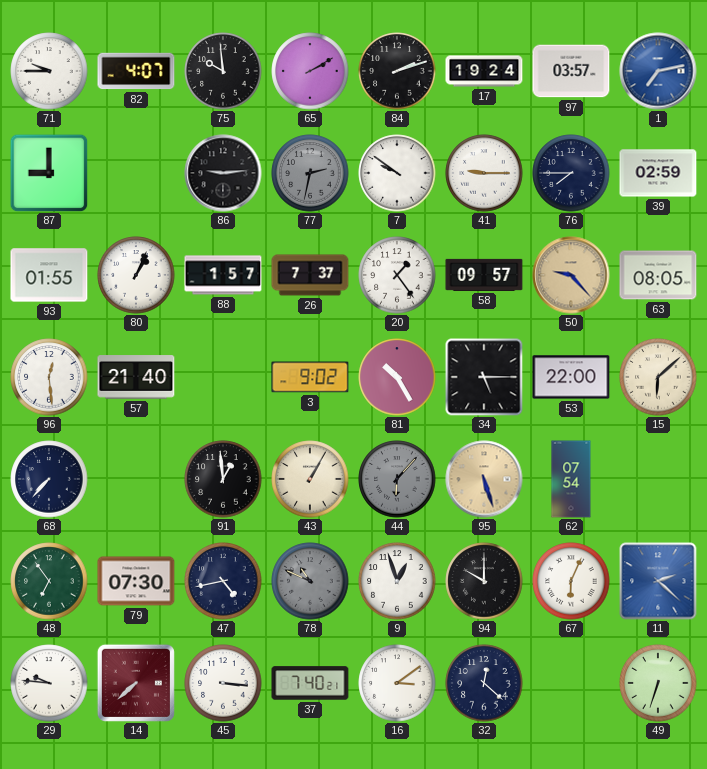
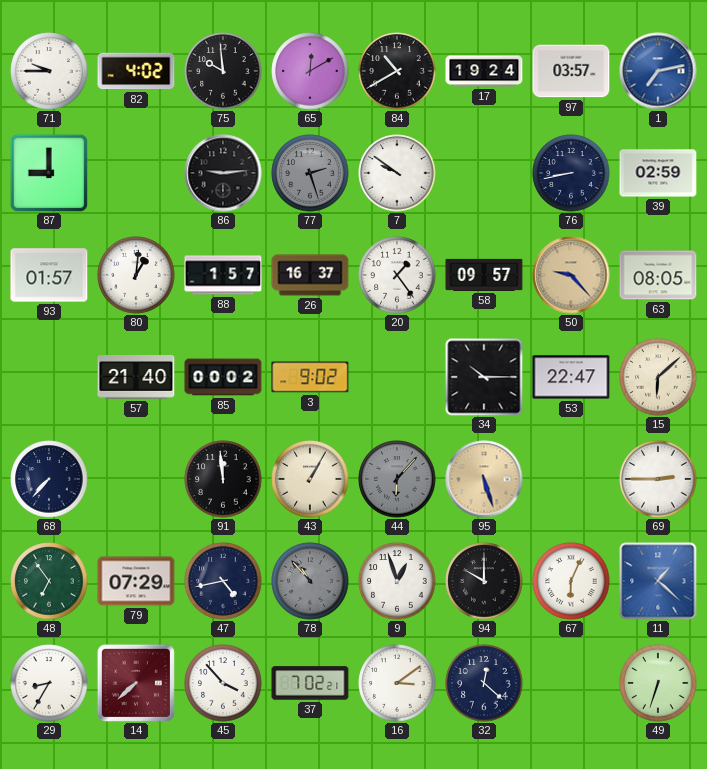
82: 4:07 -> 4:02 (136, 71)
65: 2:10 -> 12:10 (310, 71)
84: 2:12 -> 10:40 (397, 71)
77: 2:32 -> 2:27 (310, 173)
41: 9:15 -> none (484, 173)
76: 7:45 -> 8:43 (571, 173)
93: 01:55 -> 01:57 (49, 275)
80: 1:04 -> 1:01 (136, 275)
26: 7:37 -> 16:37 (310, 275)
96: 12:29 -> none (49, 377)
85: none -> 00:02 (223, 377)
81: 10:25 -> none (397, 377)
34: 5:15 -> 10:15 (484, 377)
53: 22:00 -> 22:47 (571, 377)
91: 12:59 -> 11:59 (223, 479)
62: 07:54 -> none (571, 479)
69: none -> 2:45 (658, 479)
79: 07:30 -> 07:29 (136, 581)
78: 10:49 -> 10:53 (310, 581)
11: 2:22 -> 1:22 (658, 581)
29: 9:46 -> 8:35 (49, 683)
45: 3:16 -> 3:53 (223, 683)
37: 7:40 -> 7:02 (310, 683)
